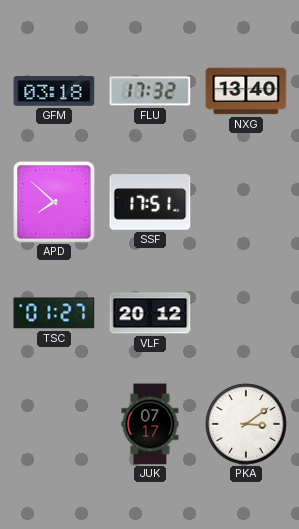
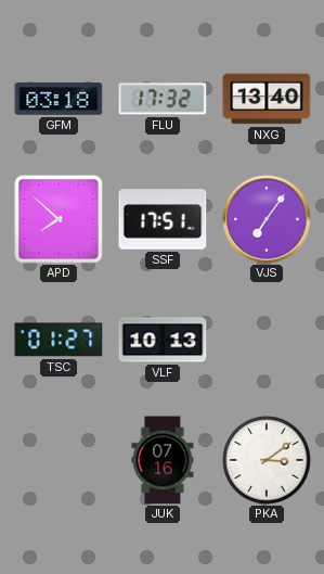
VJS: none -> 7:06 (267, 219)
VLF: 20:12 -> 10:13 (163, 340)
JUK: 07:17 -> 07:16 (163, 460)
